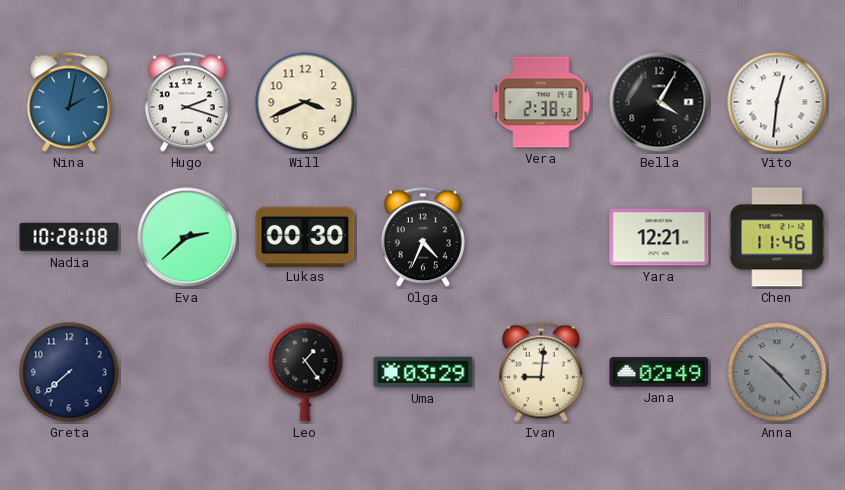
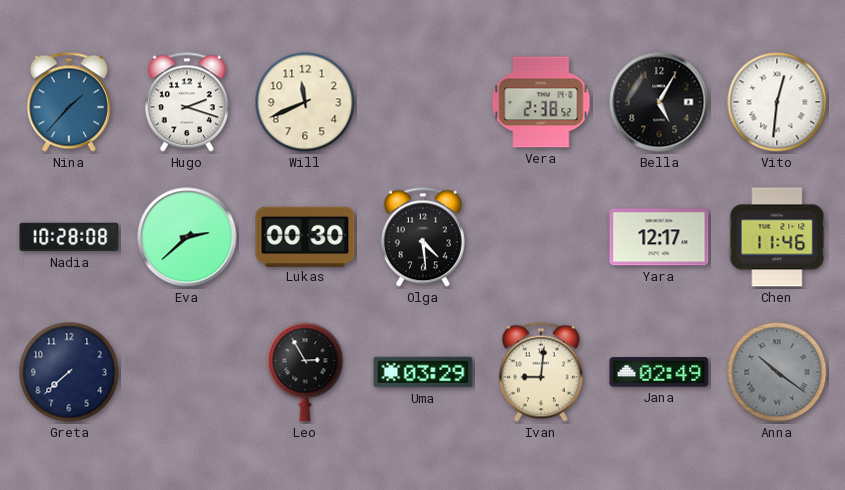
Nina: 2:02 -> 1:37 (69, 102)
Will: 3:41 -> 11:41 (305, 102)
Bella: 4:05 -> 5:05 (659, 102)
Olga: 4:34 -> 4:29 (423, 237)
Yara: 12:21 -> 12:17 (659, 237)
Leo: 1:24 -> 2:55 (305, 372)
Anna: 10:23 -> 10:21 (777, 372)
